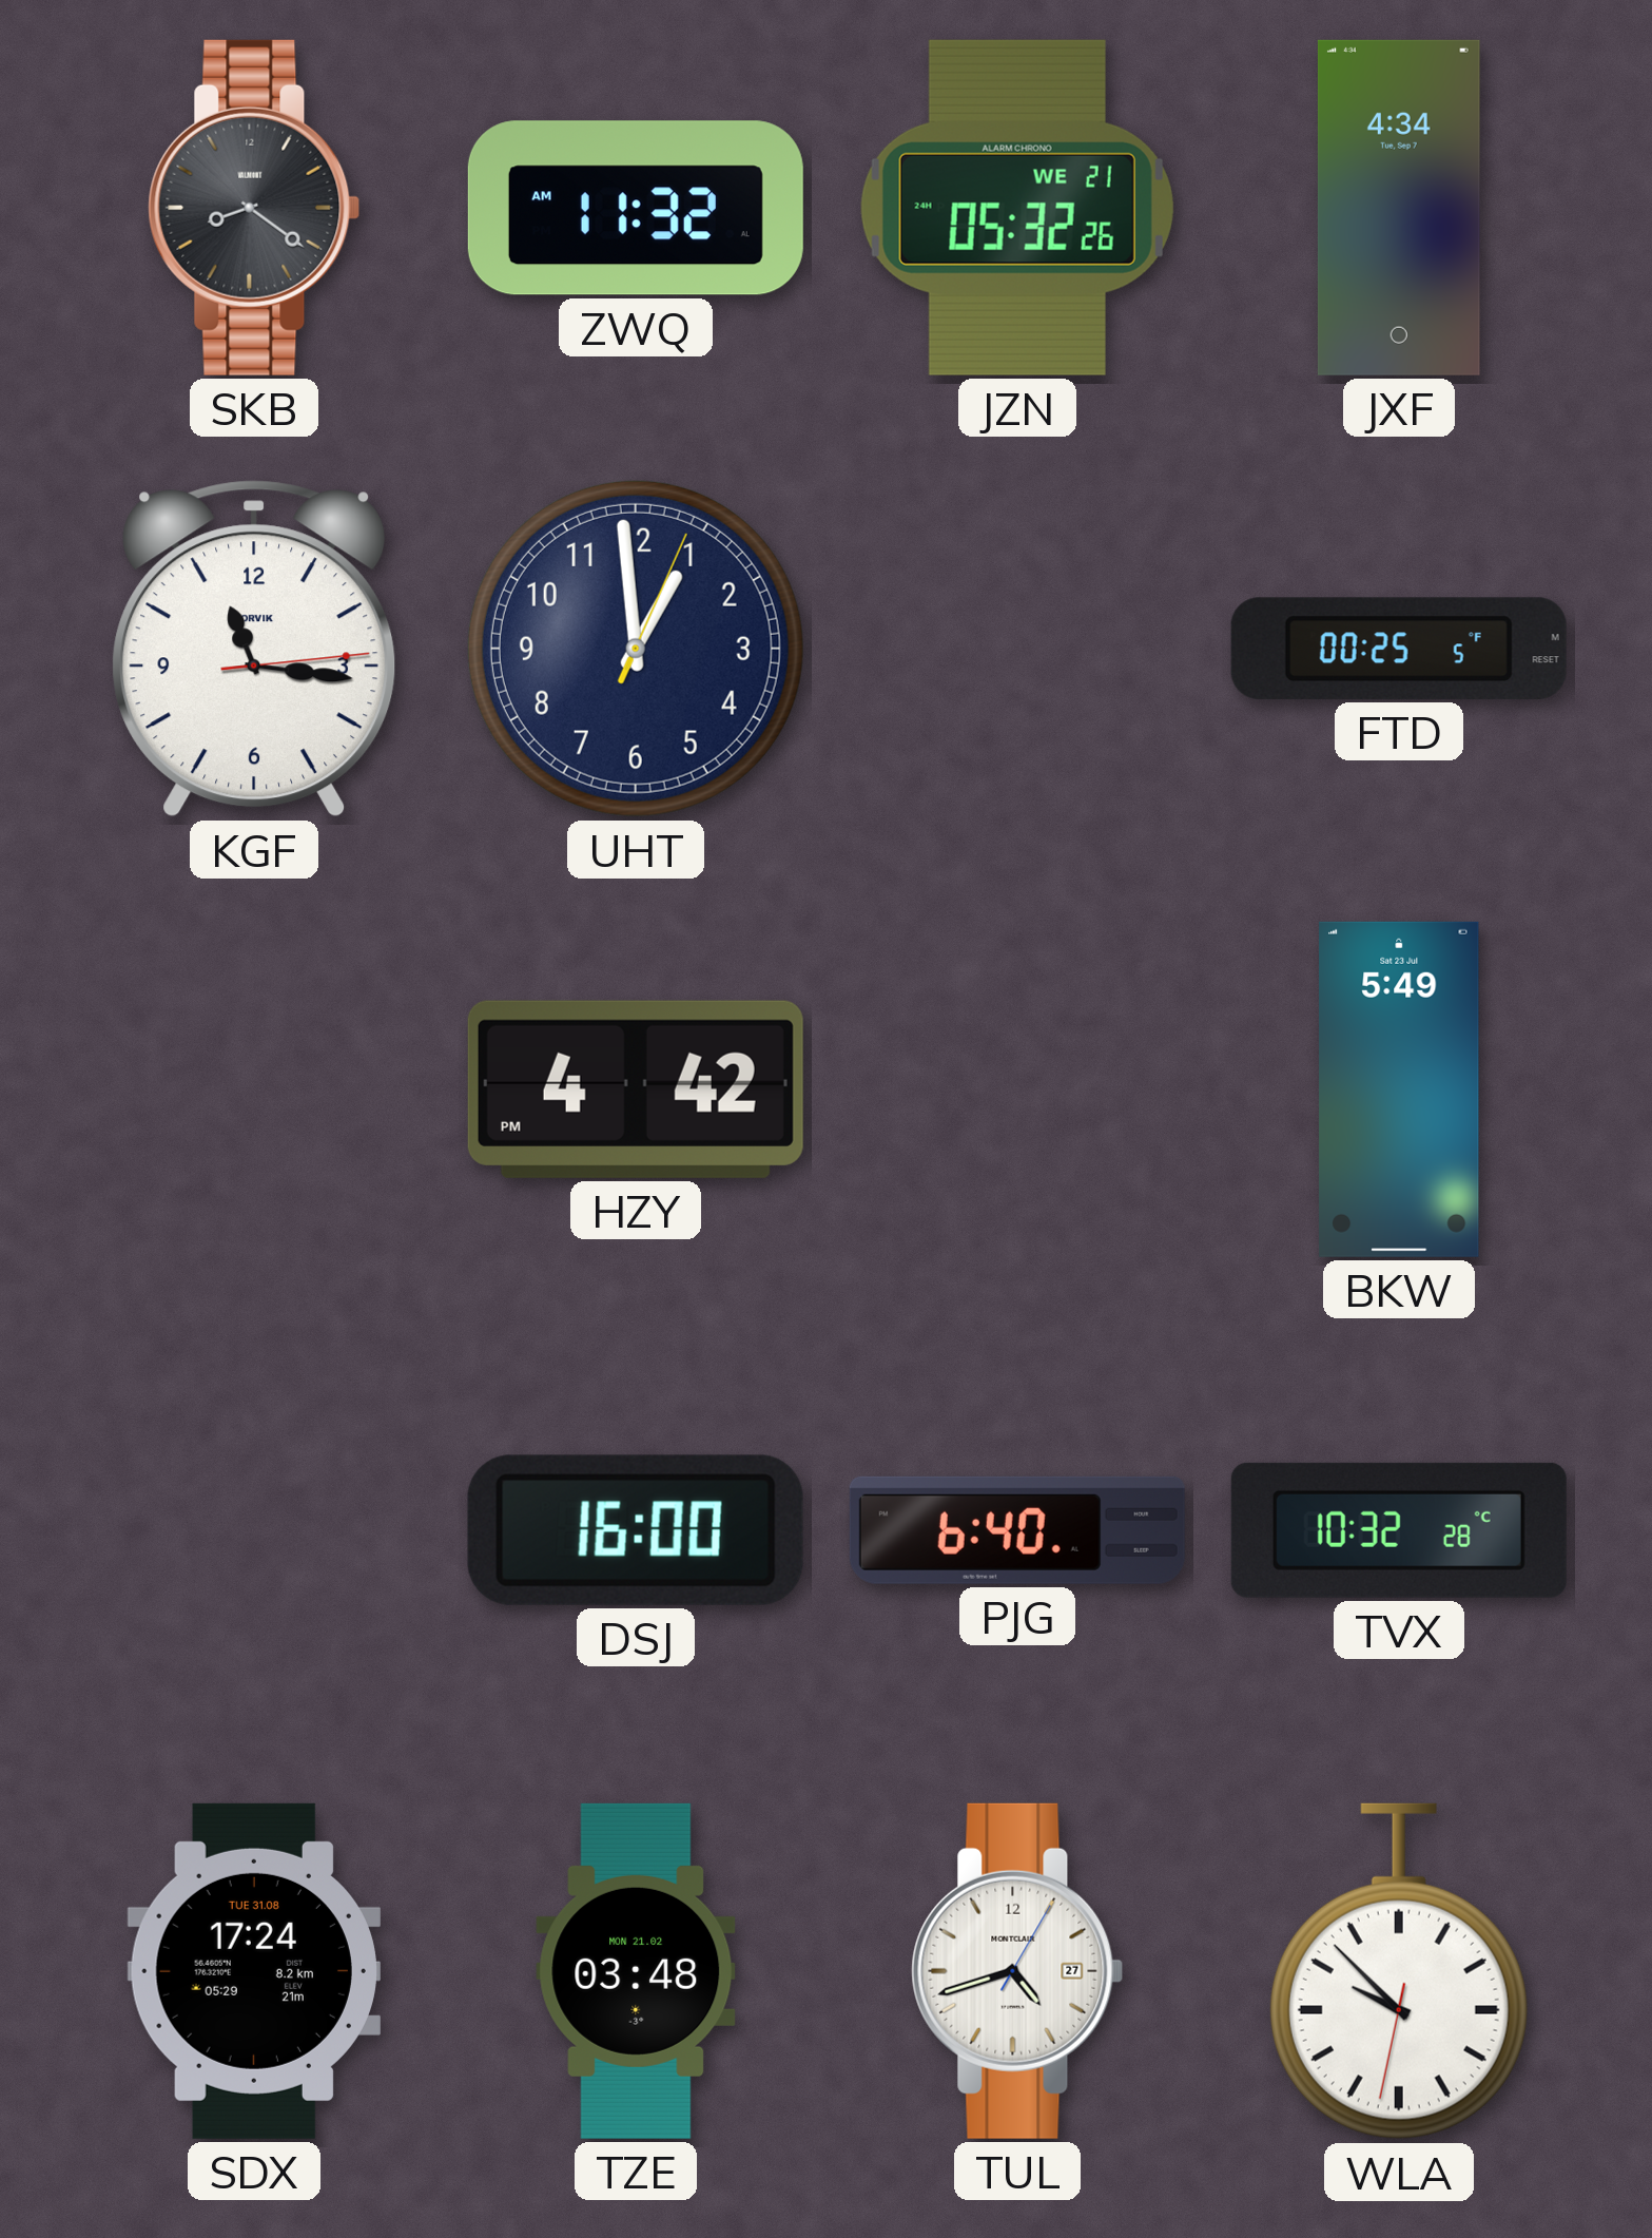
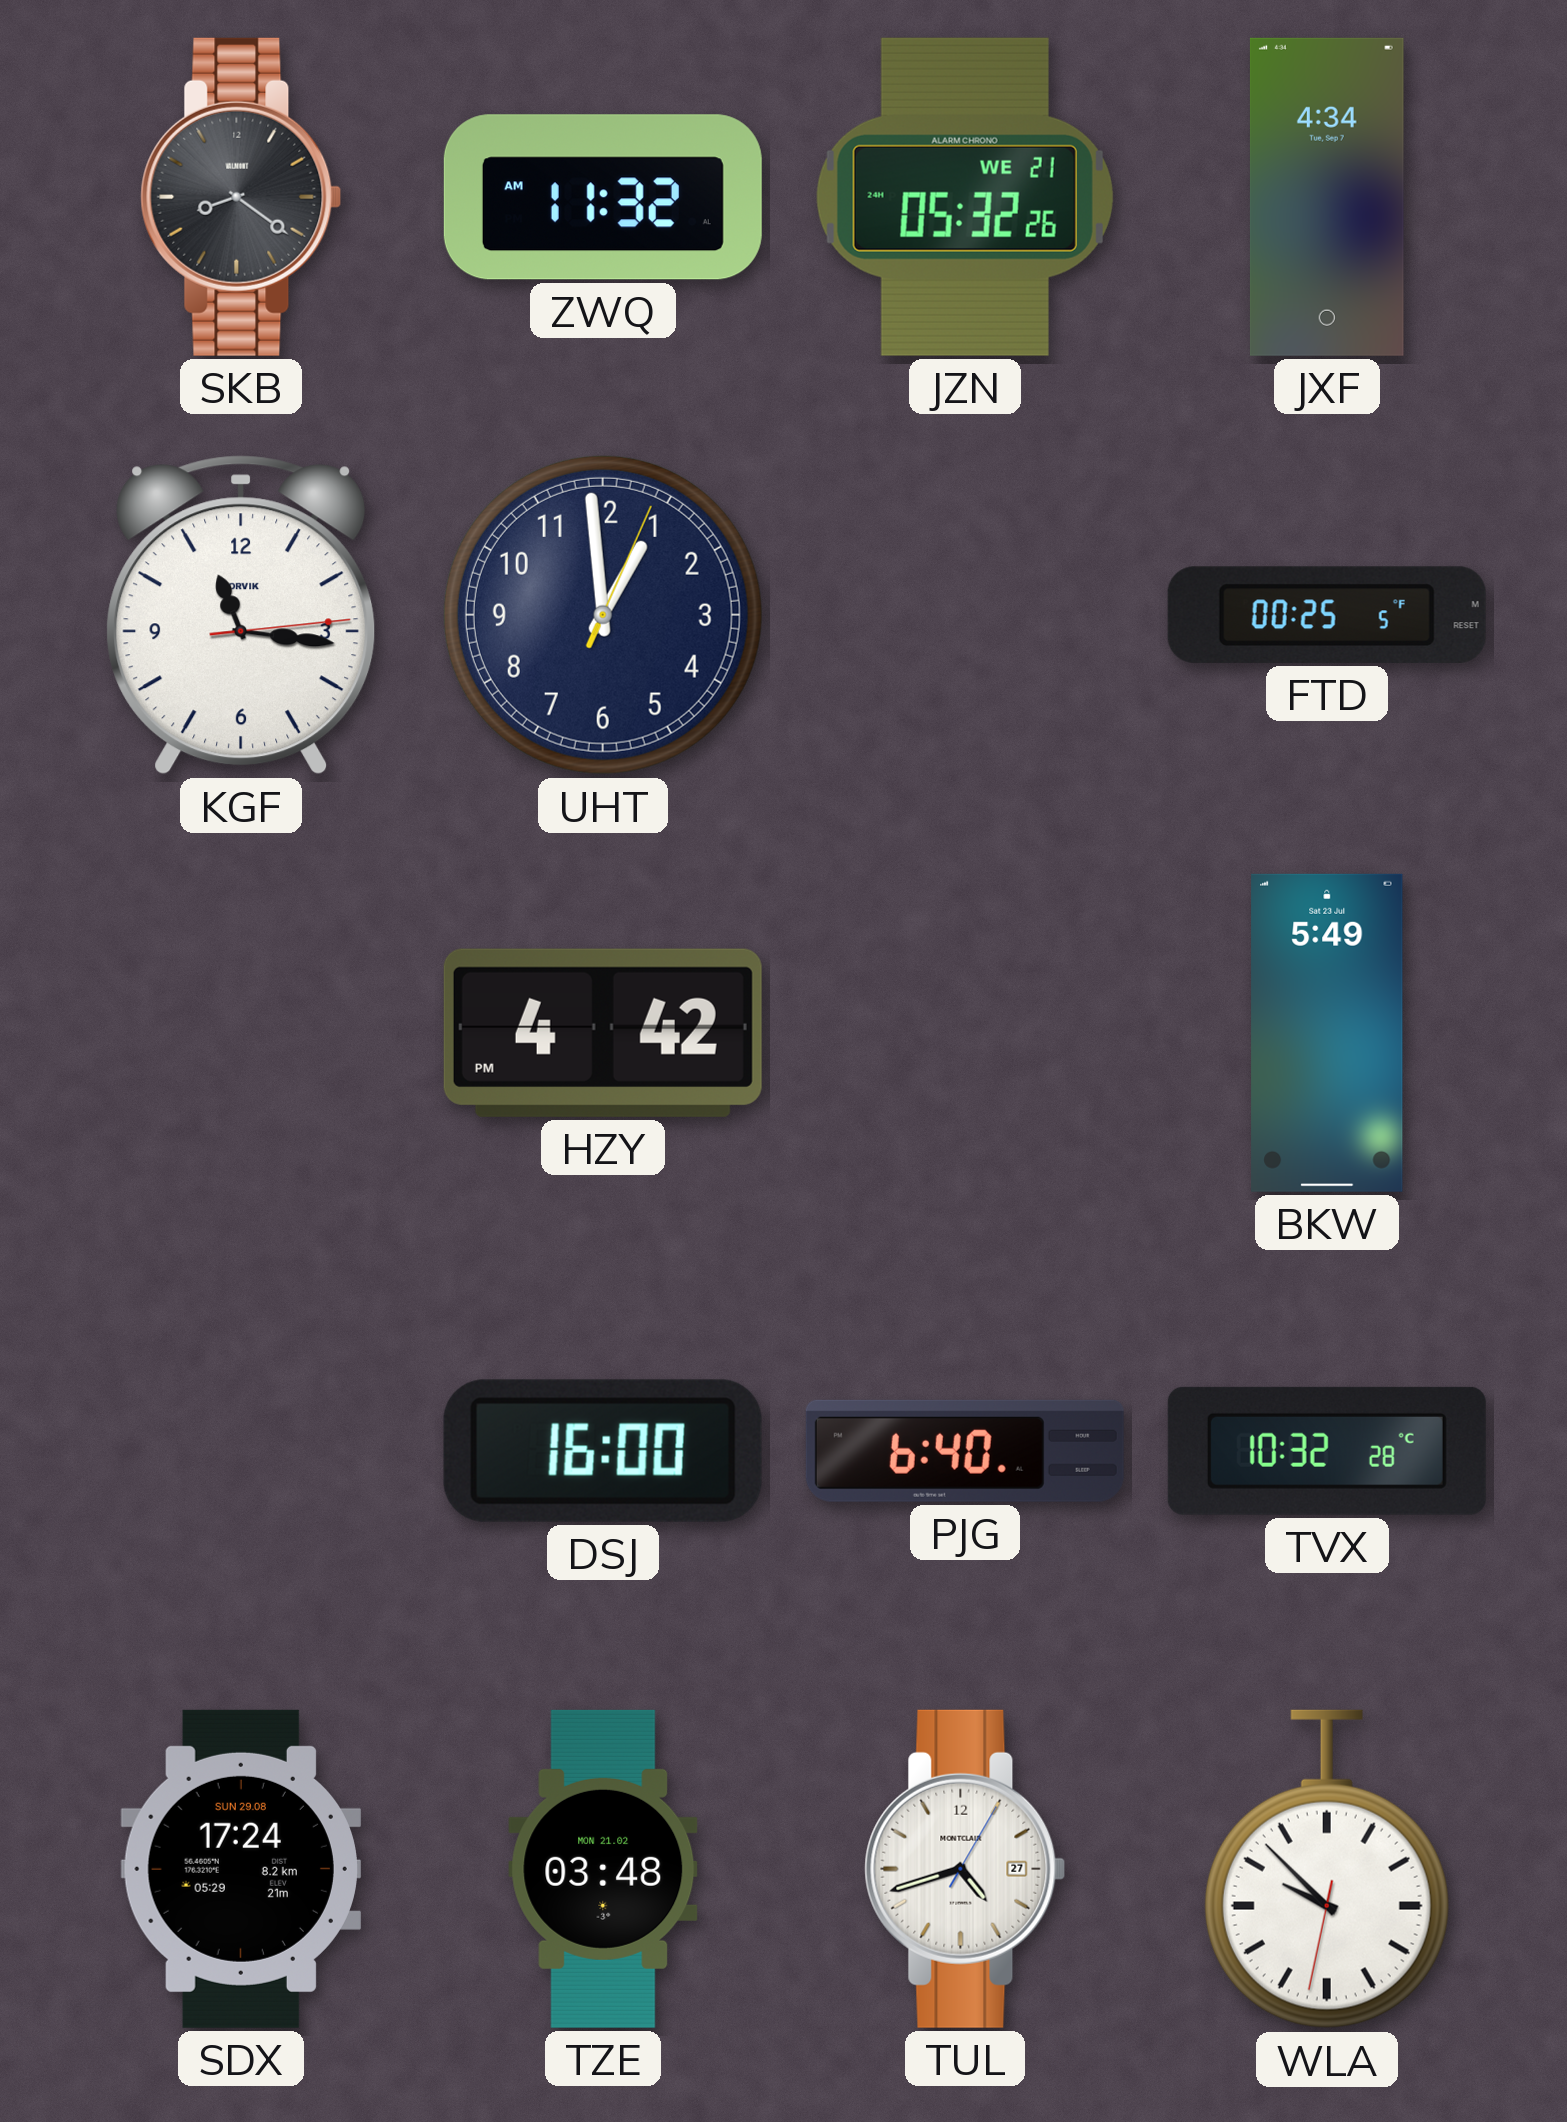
SDX date: TUE 31.08 -> SUN 29.08 (241, 1869)
